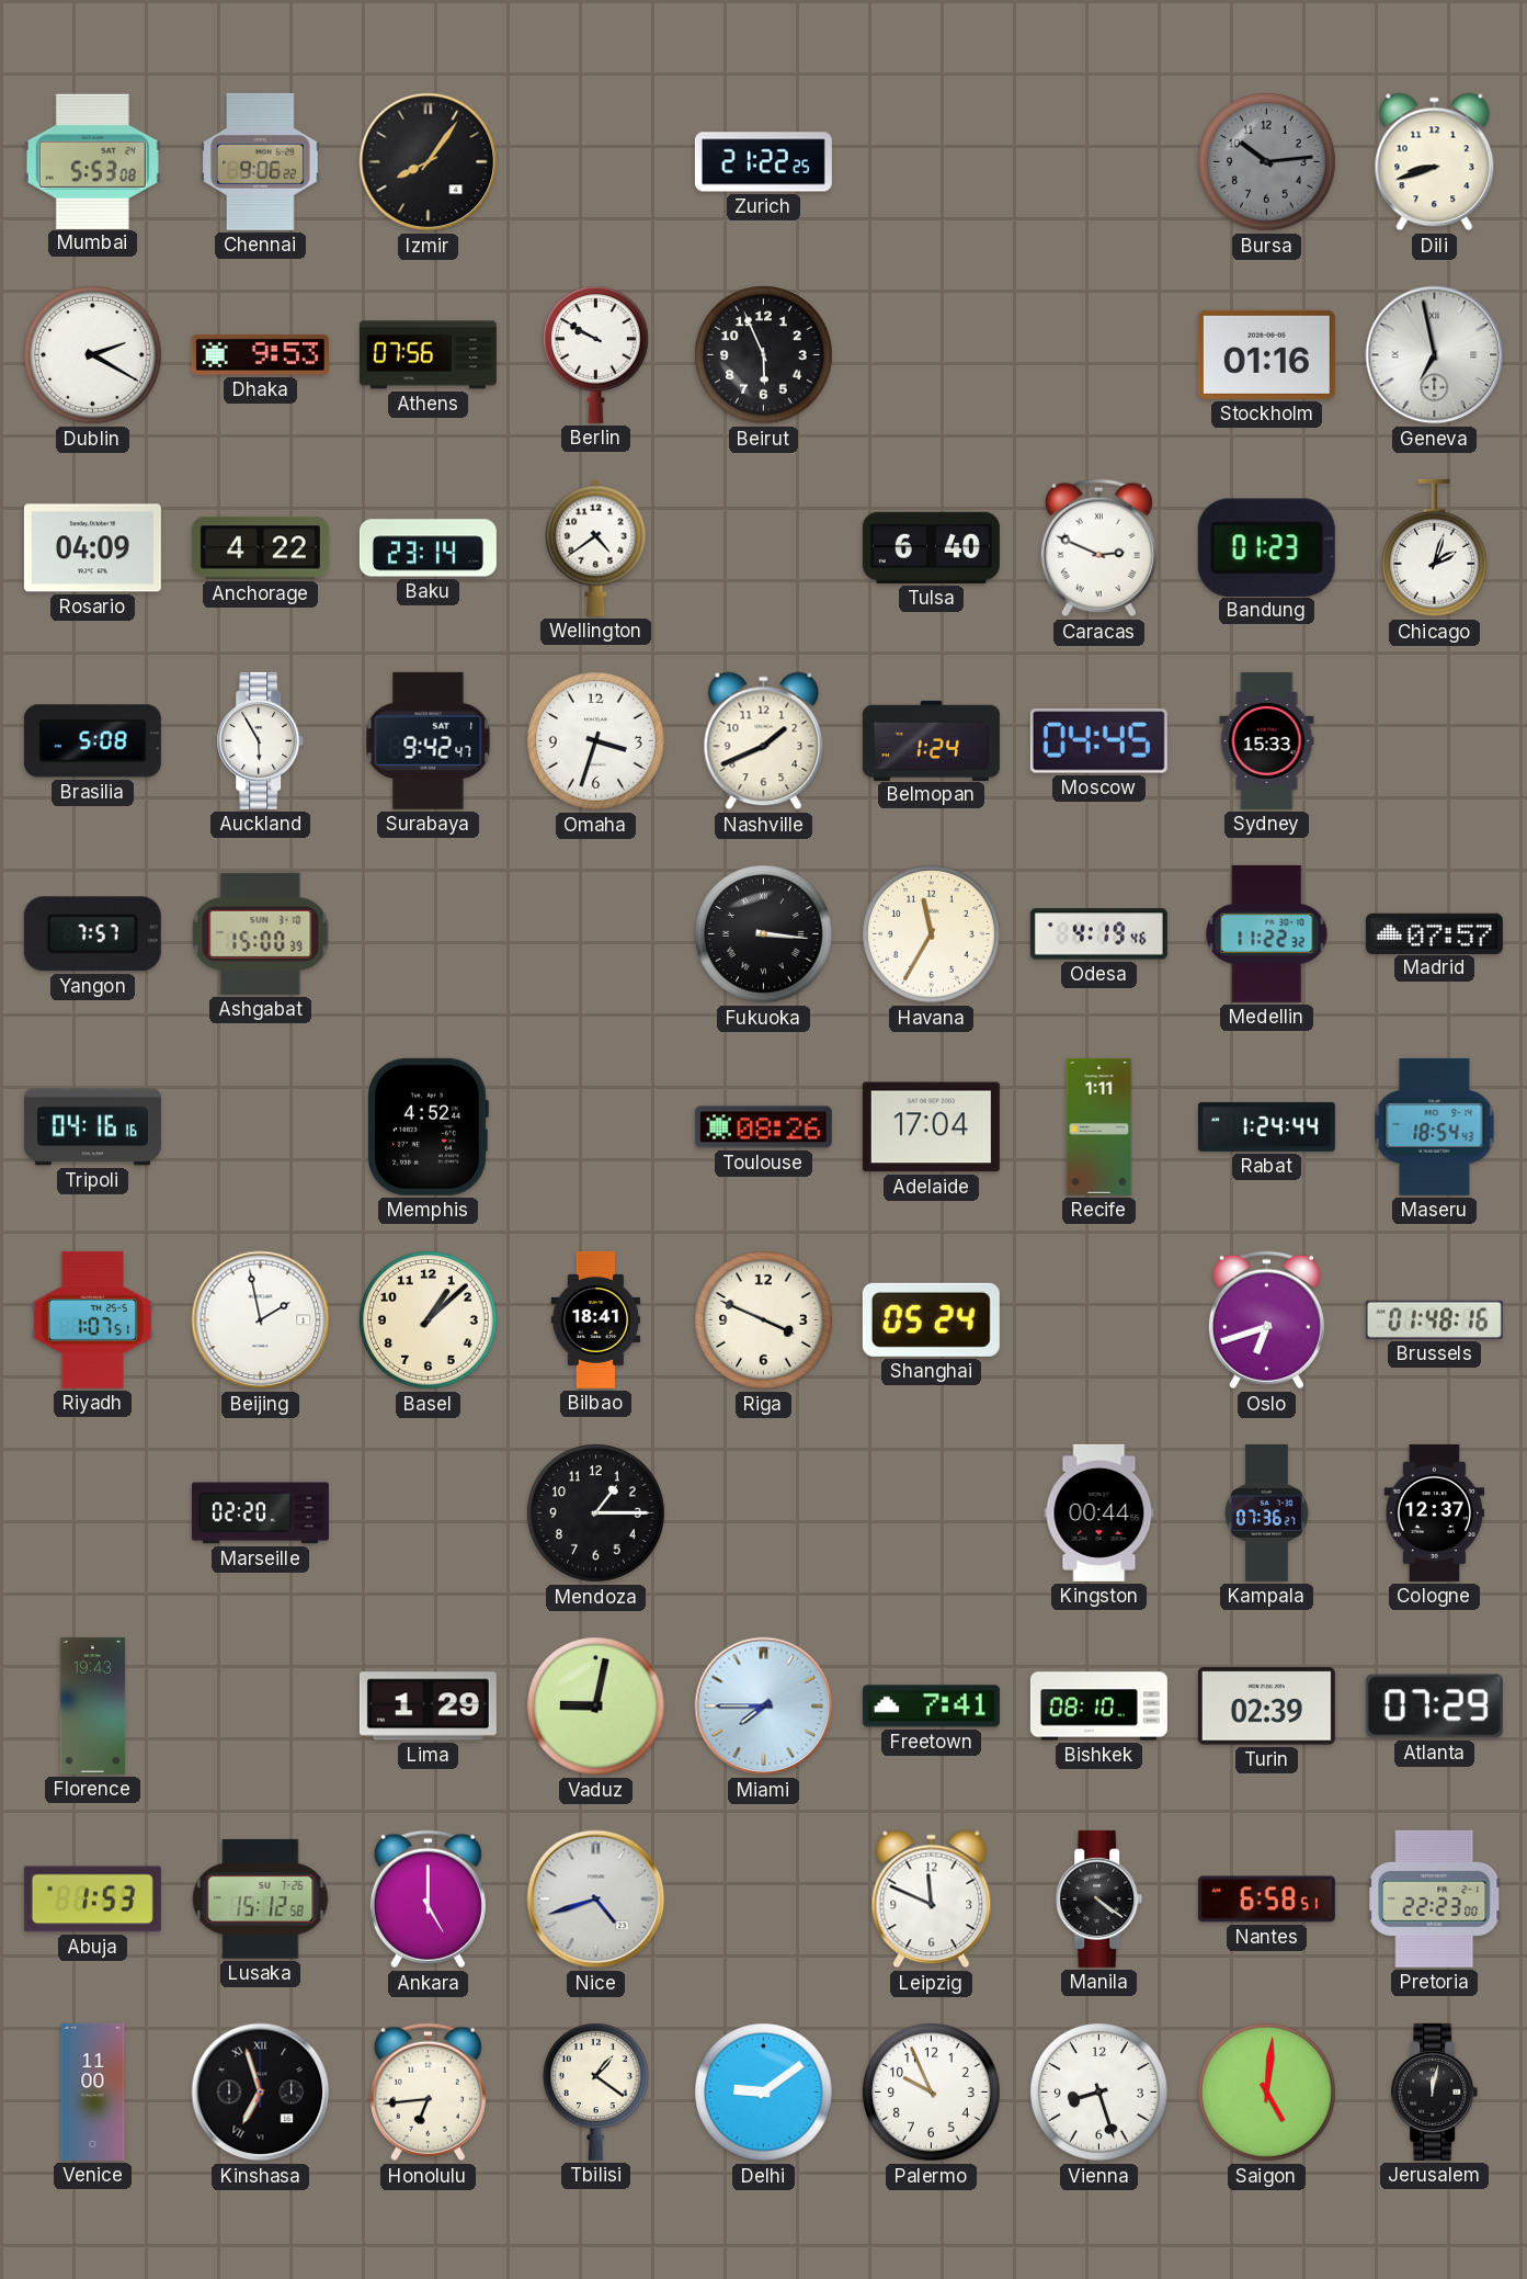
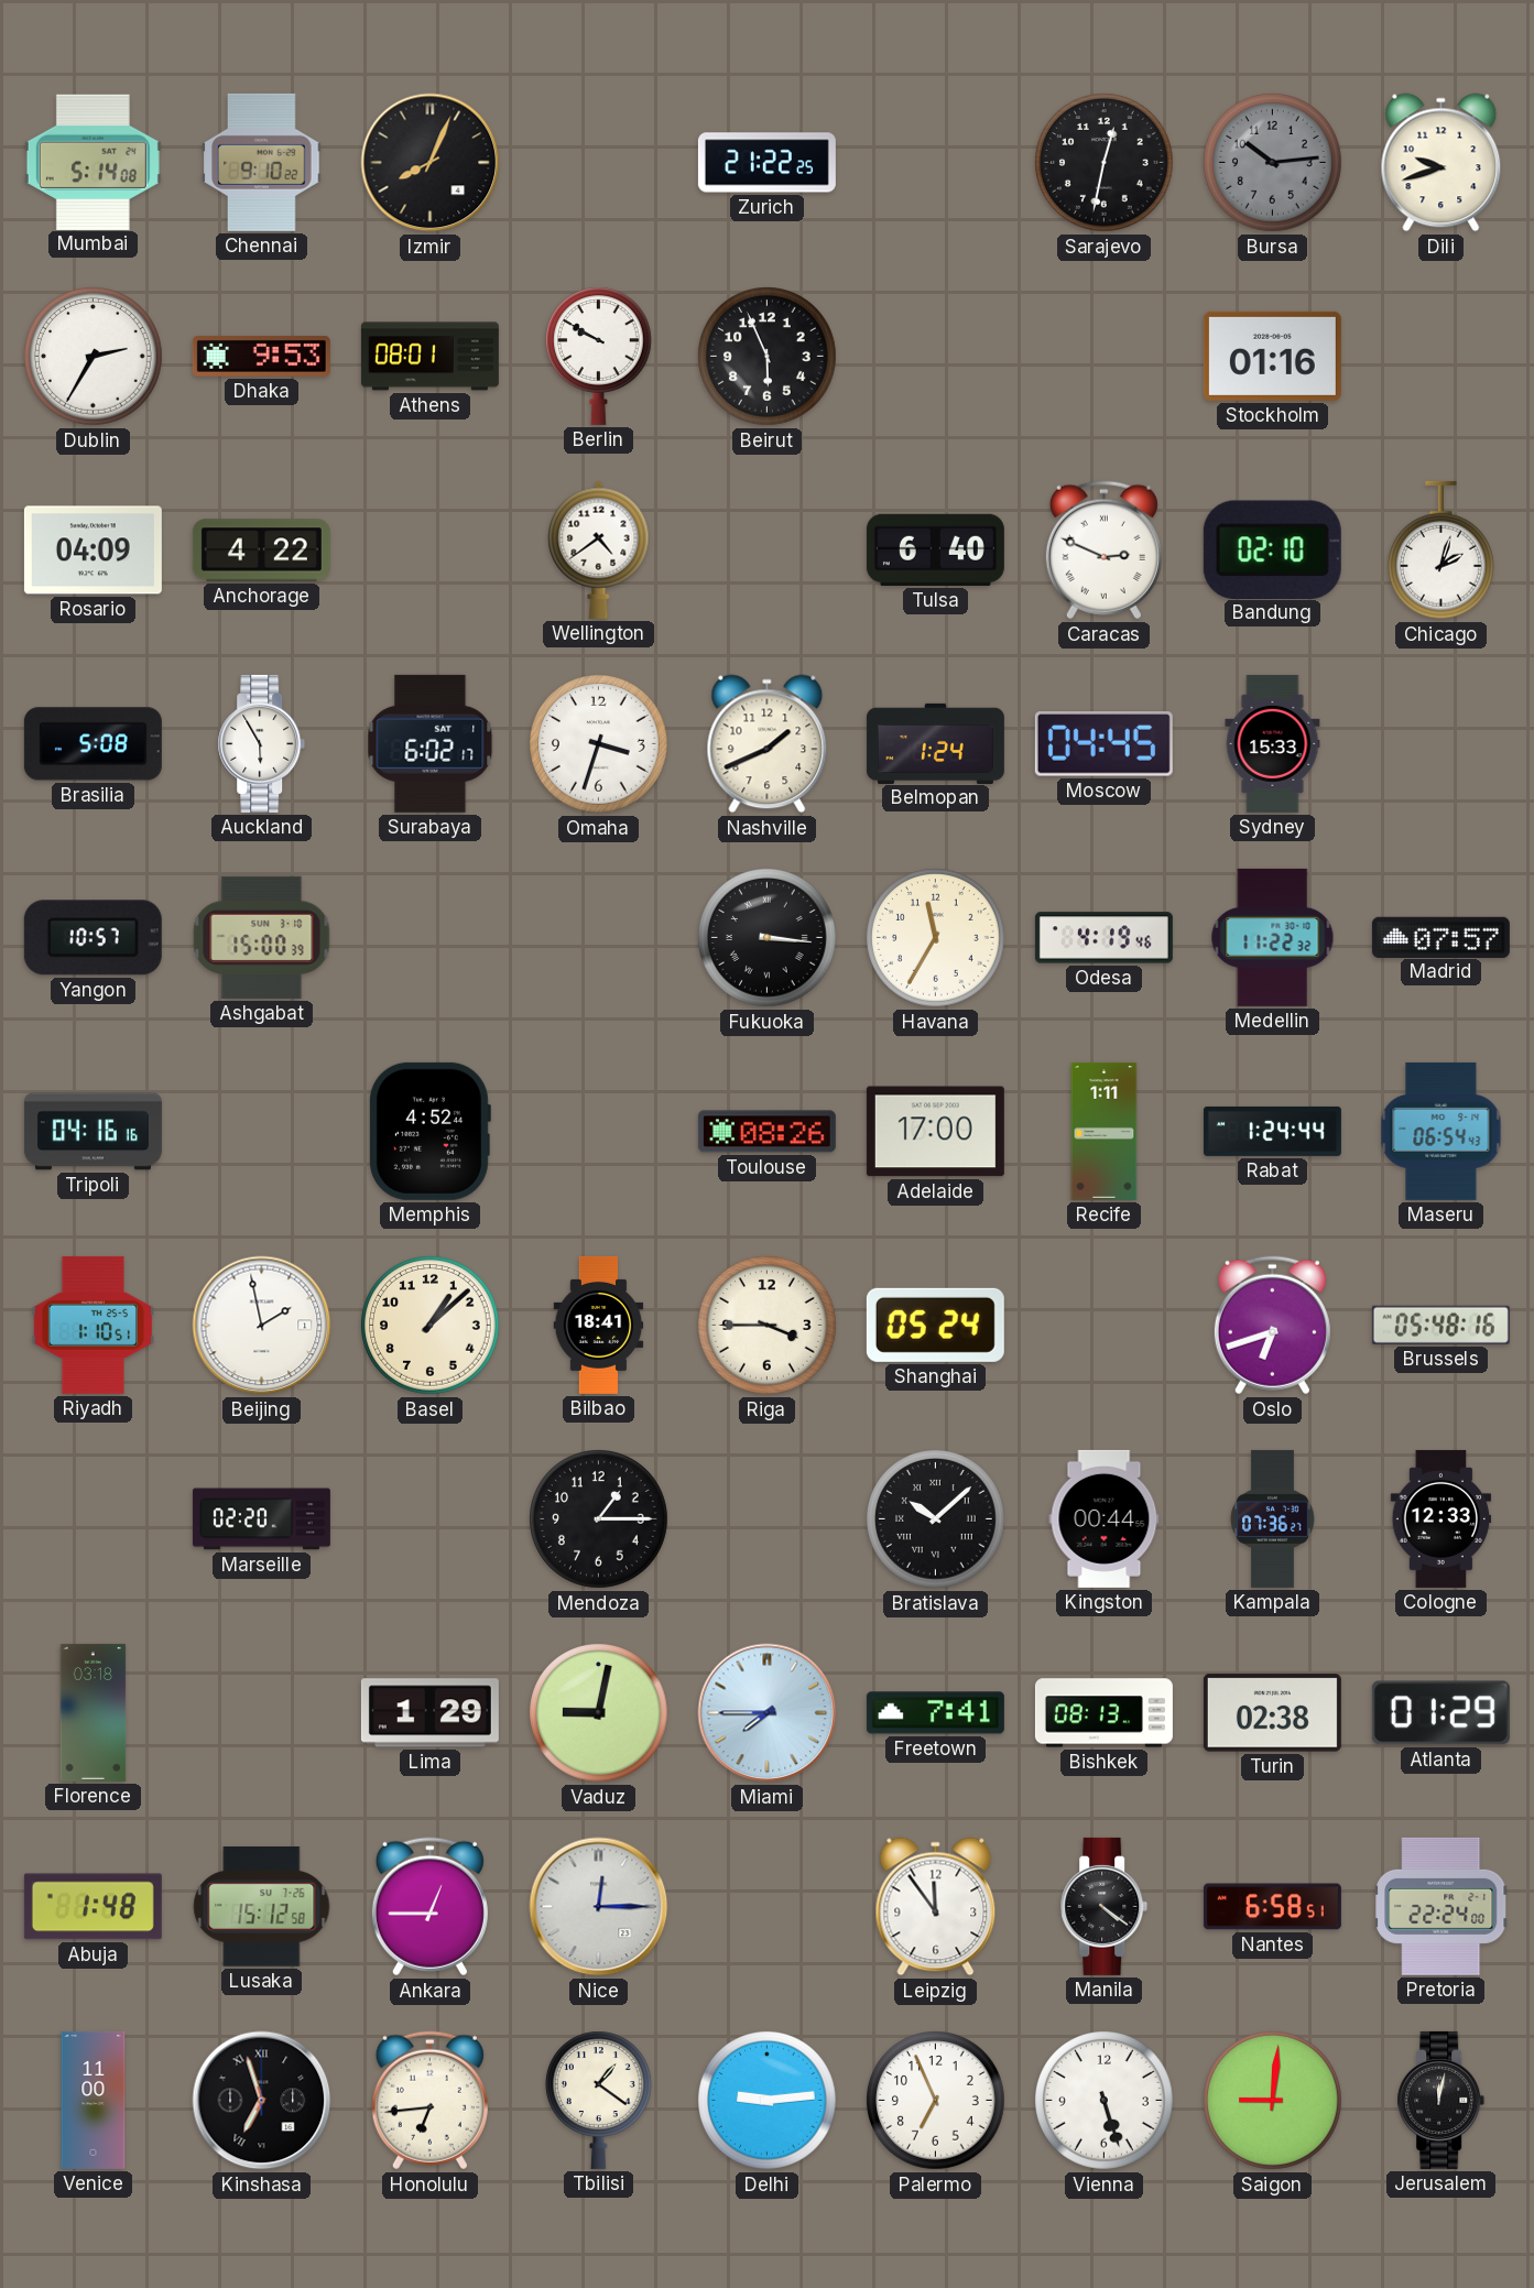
Mumbai: 5:53 -> 5:14 (93, 162)
Chennai: 9:06 -> 9:10 (262, 162)
Izmir: 8:06 -> 8:04 (431, 163)
Sarajevo: none -> 12:32 (1105, 163)
Dili: 8:42 -> 9:42 (1441, 163)
Dublin: 2:20 -> 2:35 (94, 357)
Athens: 07:56 -> 08:01 (429, 357)
Geneva: 6:58 -> none (1435, 355)
Baku: 23:14 -> none (428, 548)
Bandung: 01:23 -> 02:10 (1272, 549)
Surabaya: 9:42 -> 6:02 (431, 743)
Yangon: 7:57 -> 10:57 (93, 938)
Adelaide: 17:04 -> 17:00 (935, 1132)
Maseru: 18:54 -> 06:54 (1441, 1131)
Riyadh: 1:07 -> 1:10 (93, 1325)
Riga: 3:49 -> 3:45 (768, 1326)
Brussels: 01:48 -> 05:48 (1440, 1325)
Bratislava: none -> 10:08 (936, 1519)
Cologne: 12:37 -> 12:33 (1441, 1518)
Florence: 19:43 -> 03:18 (94, 1712)
Bishkek: 08:10 -> 08:13 (1103, 1713)
Turin: 02:39 -> 02:38 (1272, 1713)
Atlanta: 07:29 -> 01:29 (1440, 1713)
Abuja: 1:53 -> 1:48 (93, 1907)
Ankara: 5:00 -> 12:45 (429, 1907)
Nice: 4:42 -> 12:15 (599, 1907)
Leipzig: 11:49 -> 11:54 (936, 1907)
Pretoria: 22:23 -> 22:24 (1441, 1906)
Delhi: 9:09 -> 9:14 (768, 2101)
Palermo: 9:56 -> 6:56 (936, 2101)
Vienna: 8:27 -> 5:27 (1105, 2101)
Saigon: 5:01 -> 9:01 (1273, 2101)
